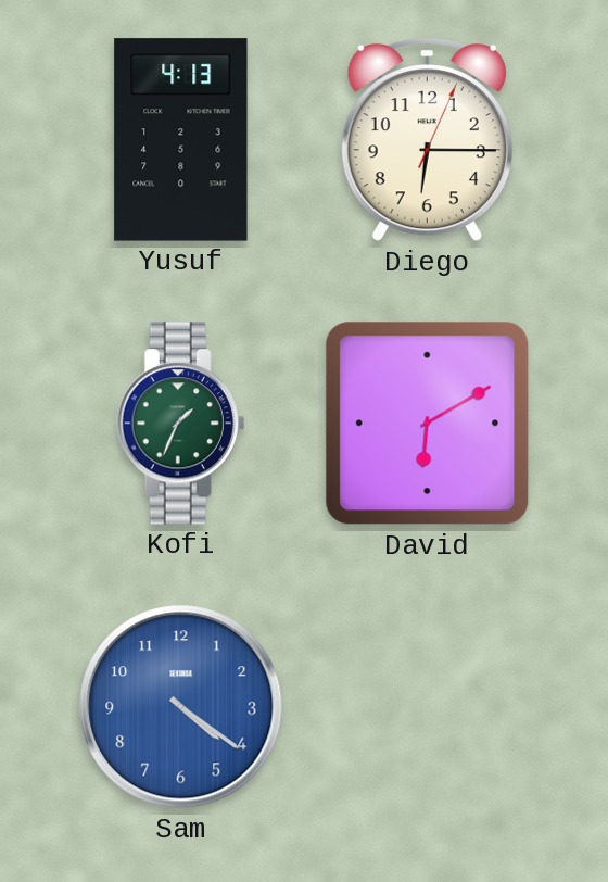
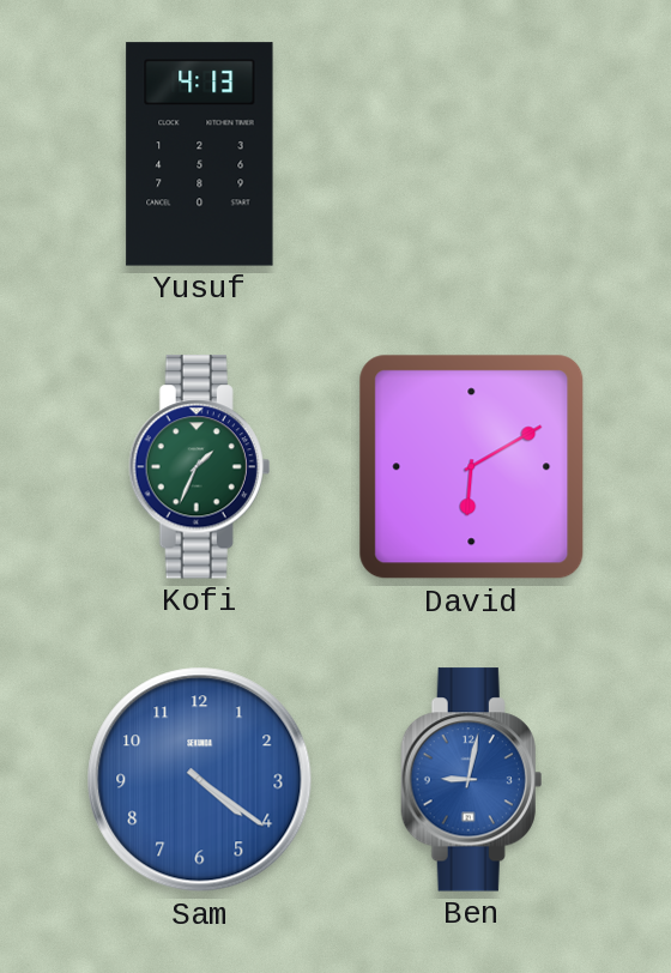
Diego: 6:15 -> none (427, 140)
Ben: none -> 9:02 (472, 780)
